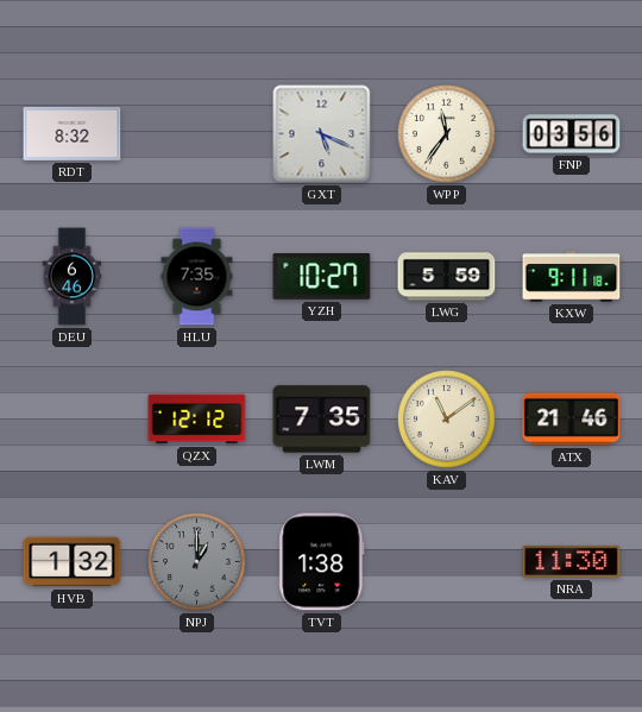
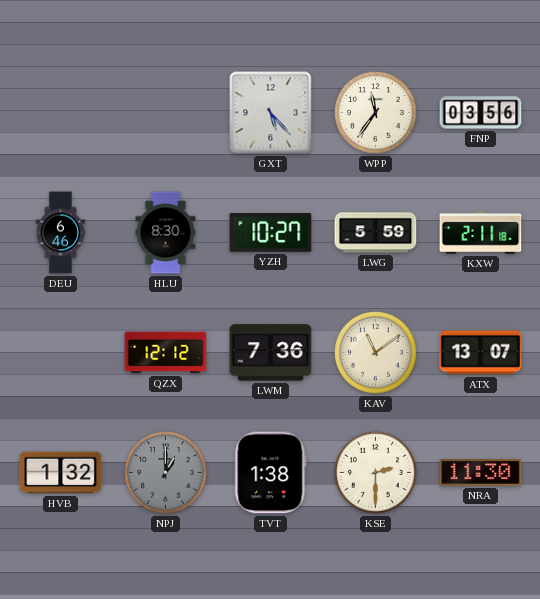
RDT: 8:32 -> none (73, 133)
GXT: 5:19 -> 5:23 (271, 113)
HLU: 7:35 -> 8:30 (166, 233)
KXW: 9:11 -> 2:11 (481, 233)
LWM: 7:35 -> 7:36 (271, 353)
ATX: 21:46 -> 13:07 (481, 353)
KSE: none -> 2:30 (376, 473)
